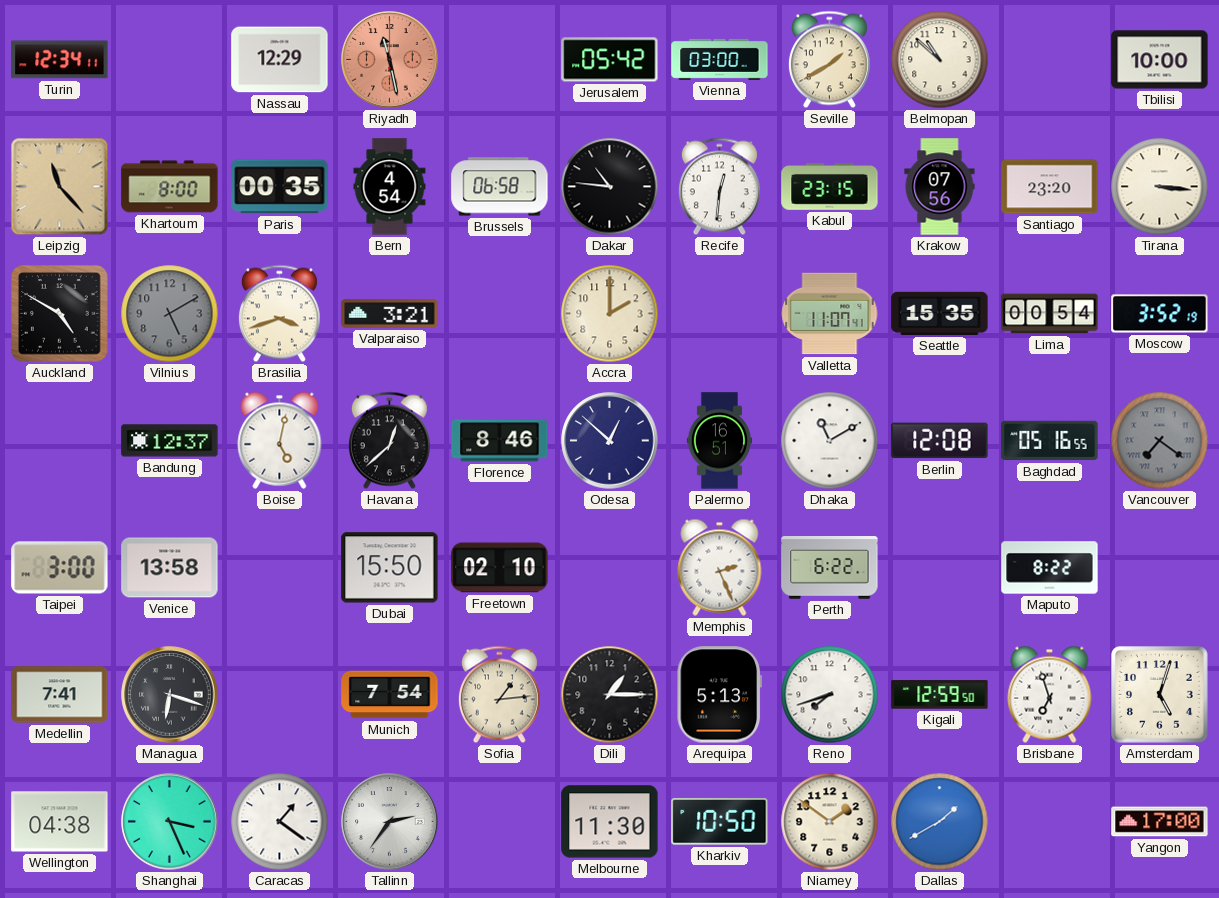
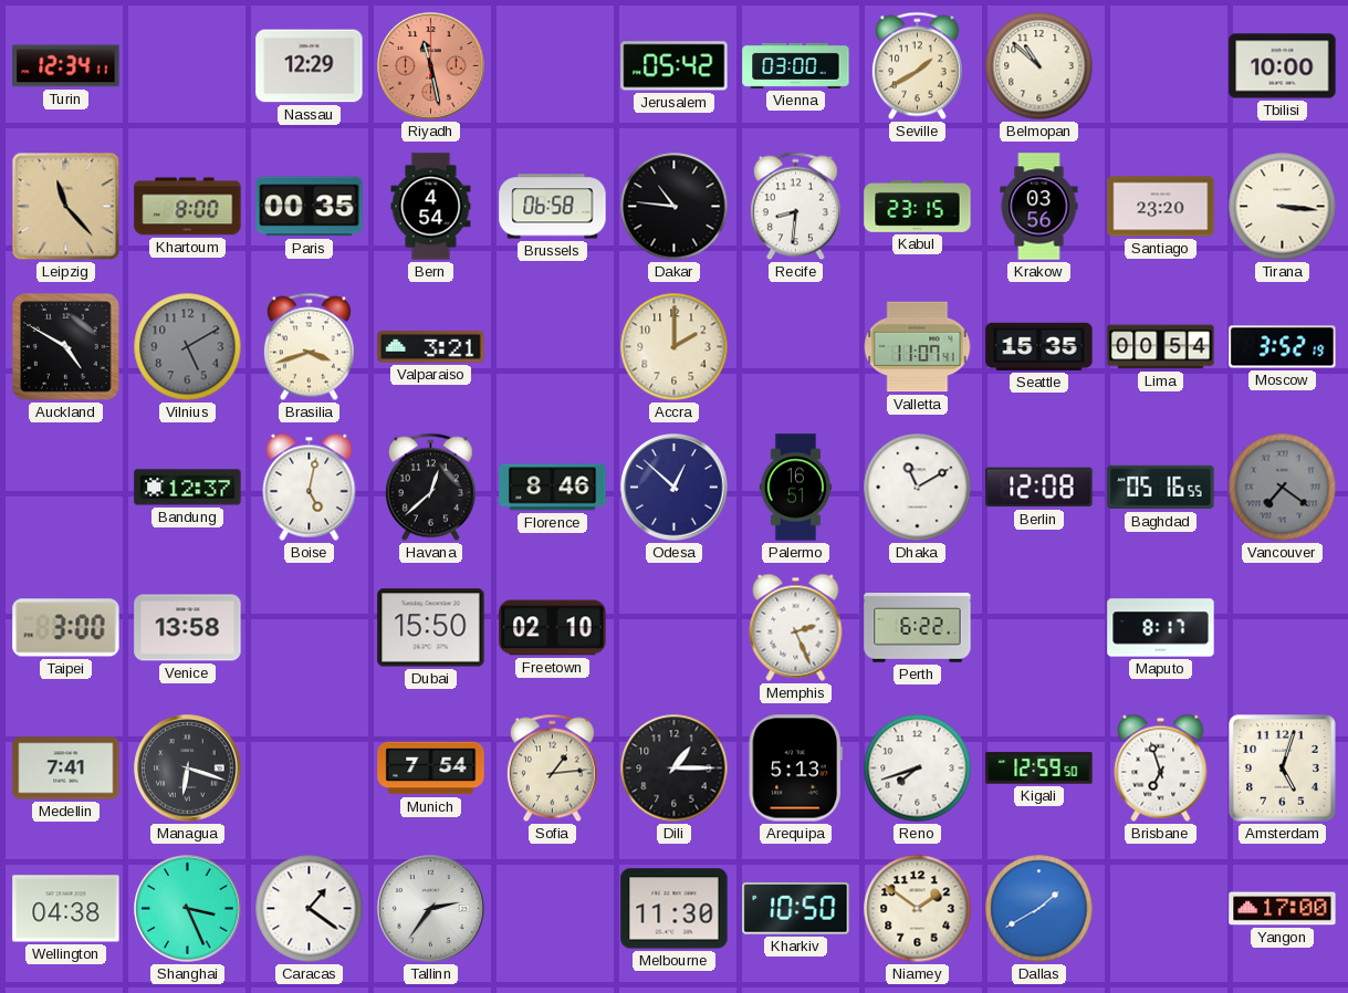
Recife: 12:31 -> 8:31 (795, 207)
Krakow: 07:56 -> 03:56 (1039, 207)
Maputo: 8:22 -> 8:17 (1161, 628)
